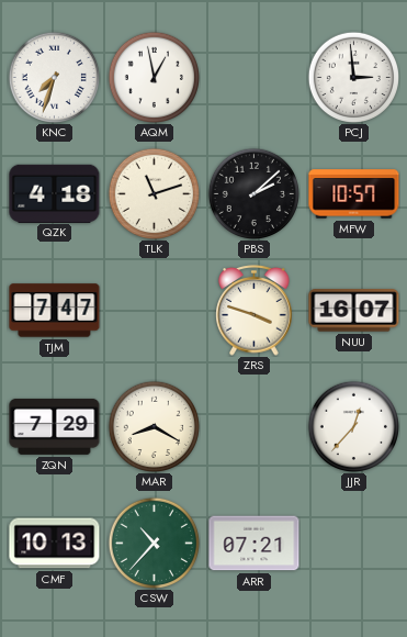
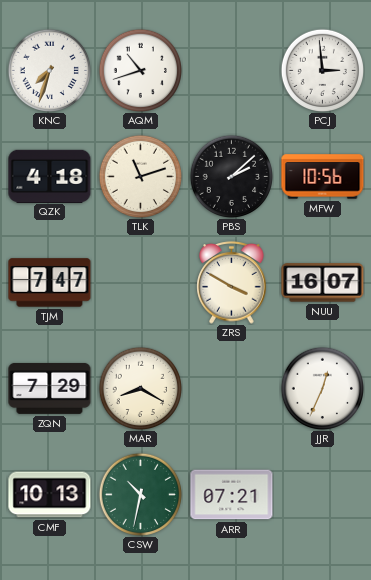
AQM: 12:58 -> 10:42 (140, 70)
MFW: 10:57 -> 10:56 (323, 177)
ZRS: 3:48 -> 3:50 (232, 283)
JJR: 12:37 -> 12:34 (322, 388)
CSW: 10:37 -> 10:32 (140, 494)
